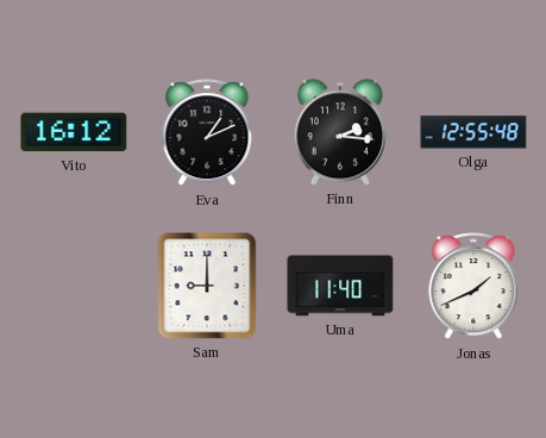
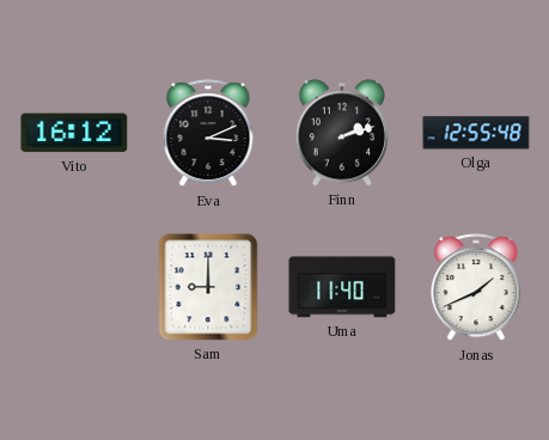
Eva: 1:11 -> 3:11 (208, 134)
Finn: 2:16 -> 2:12 (342, 133)
